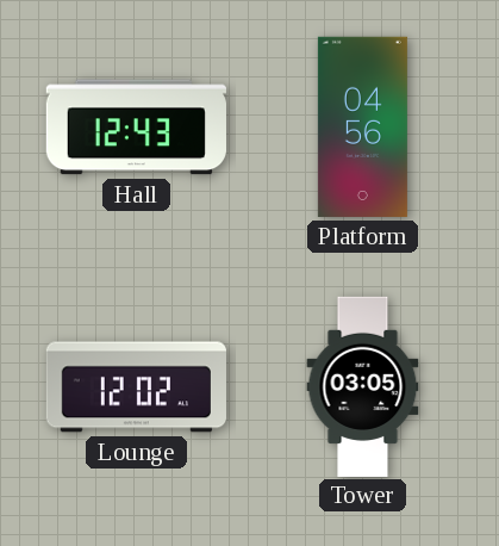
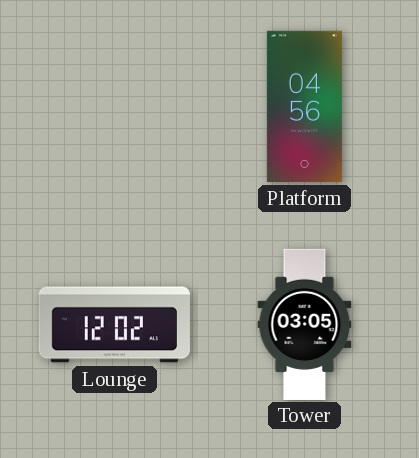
Hall: 12:43 -> none (136, 128)
